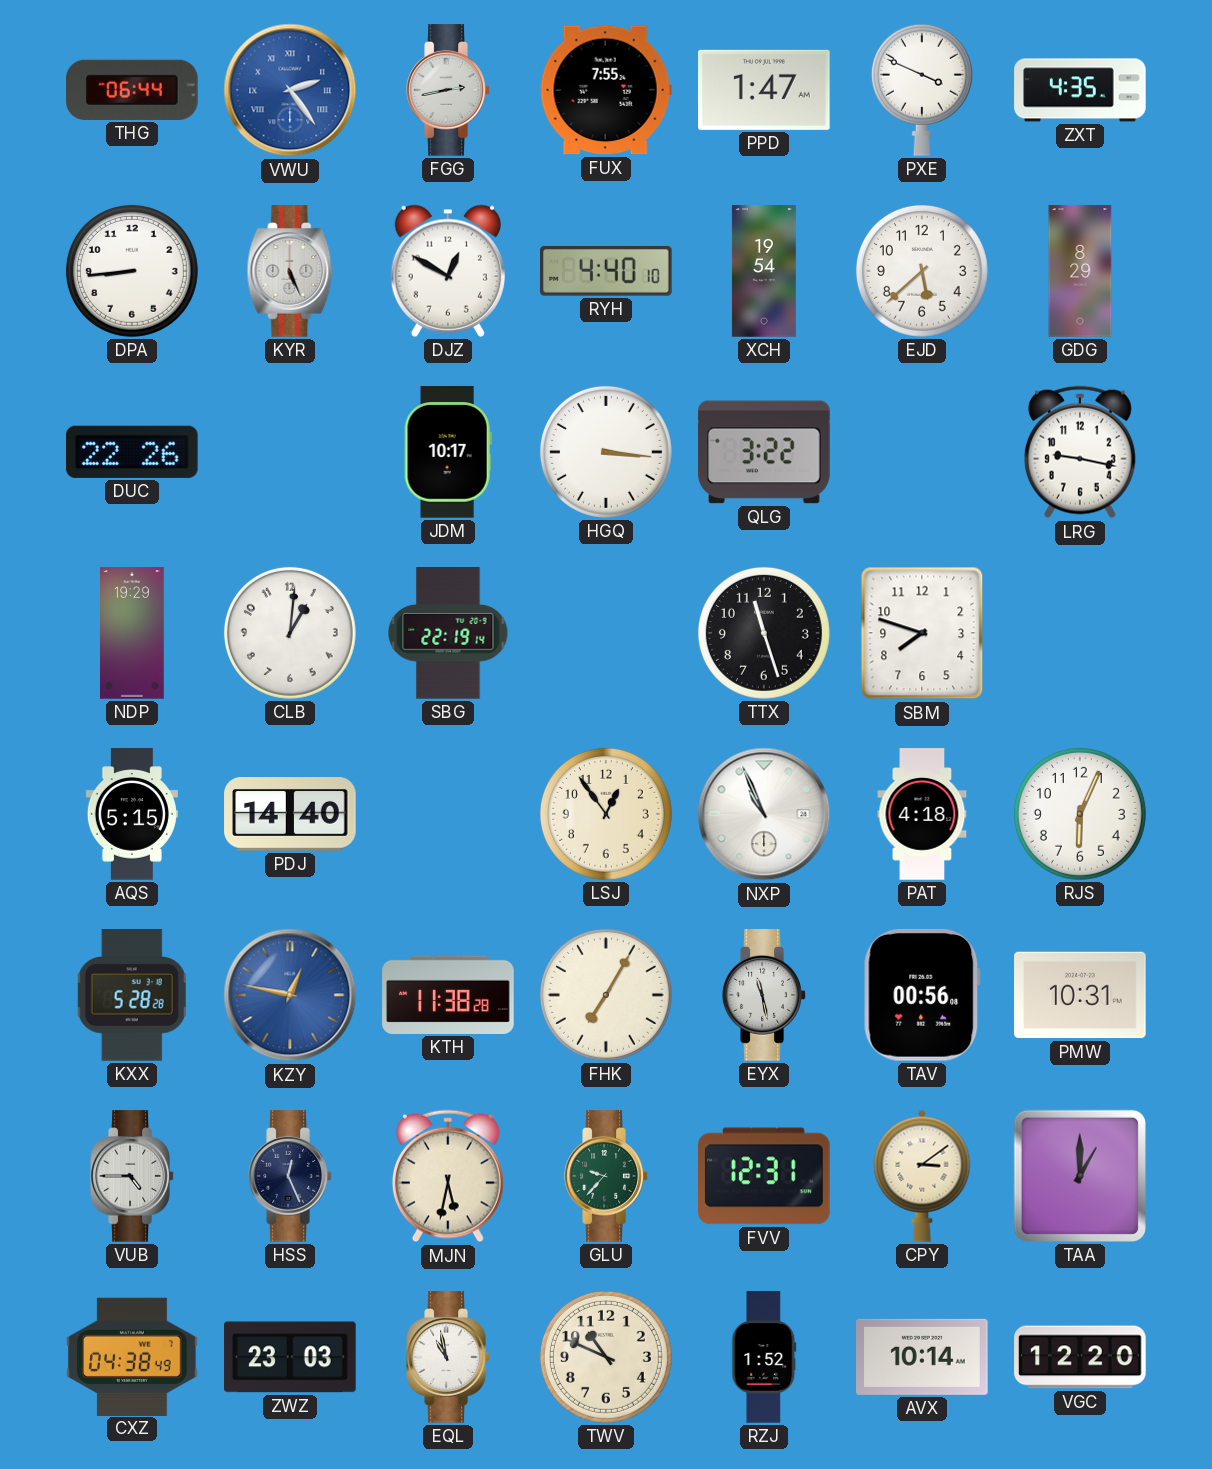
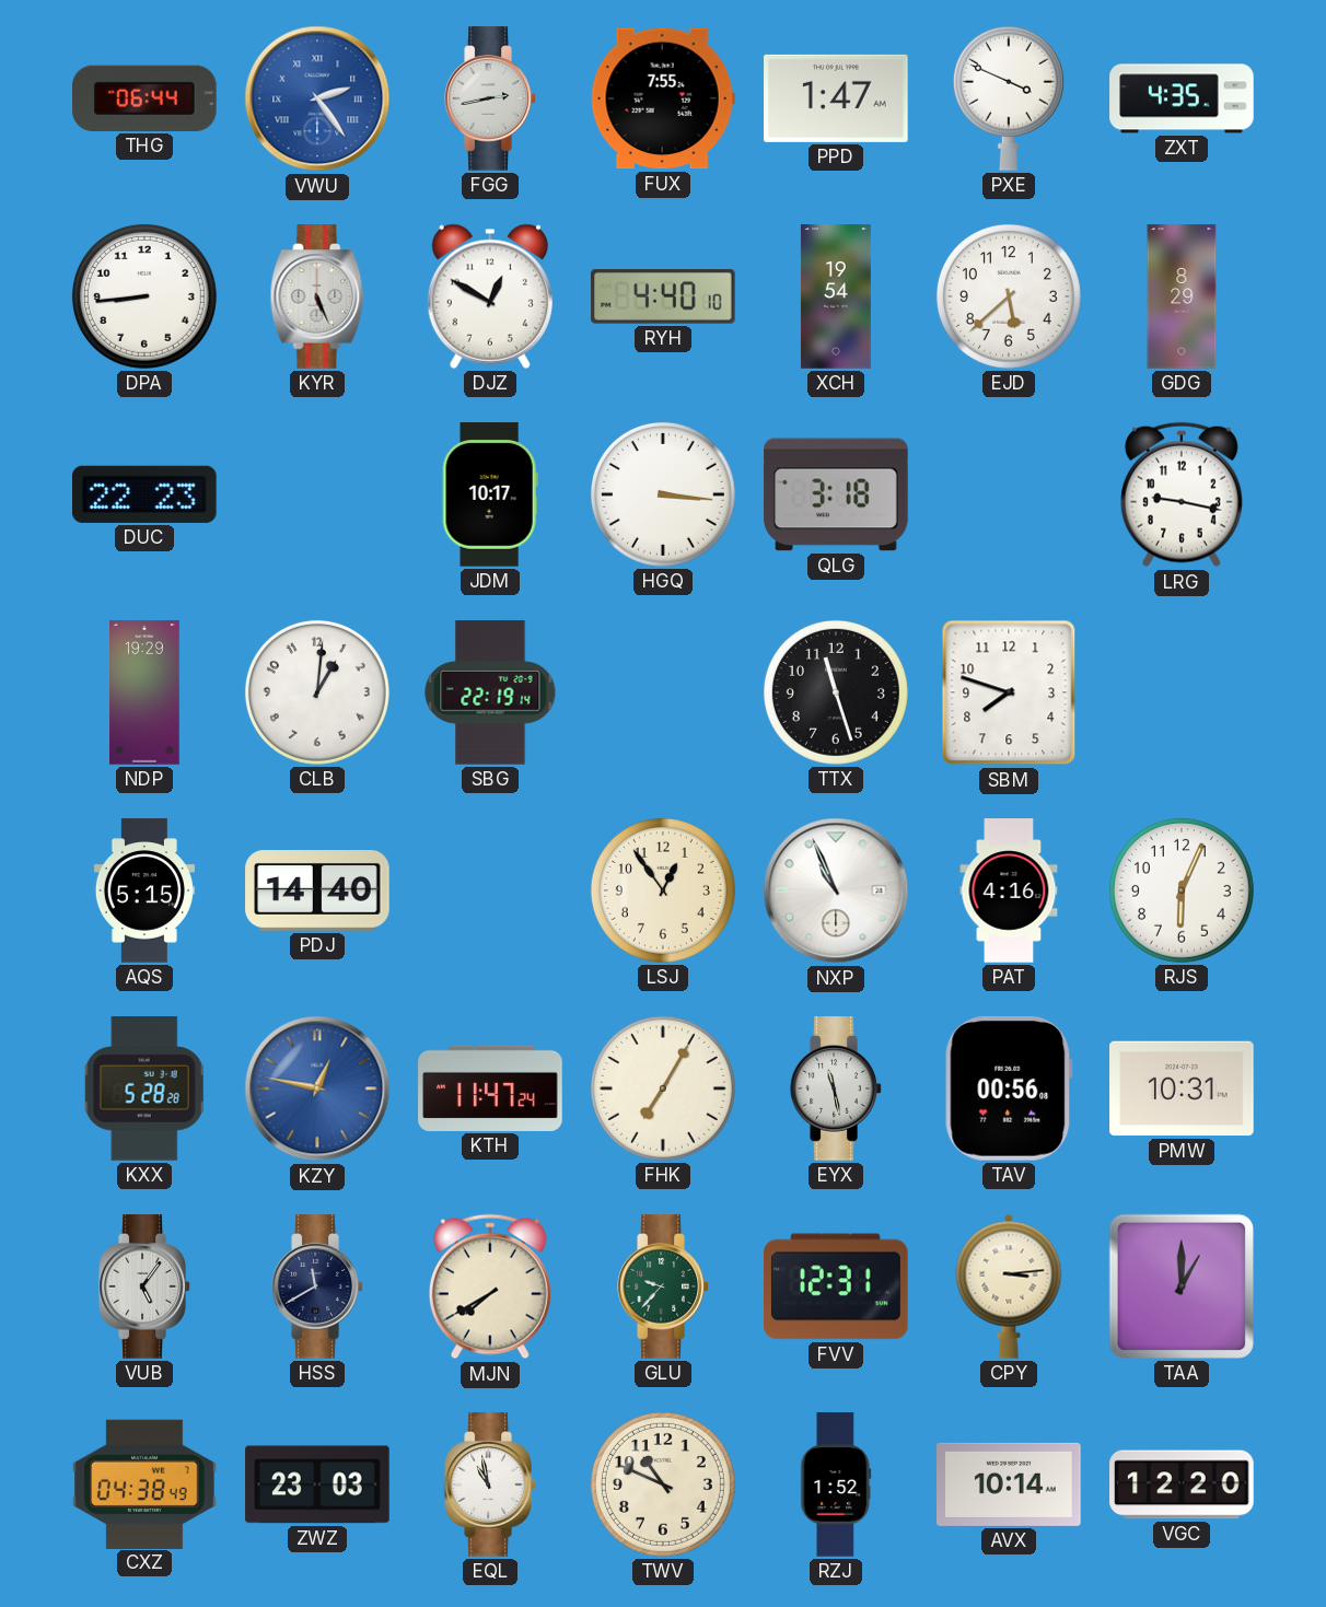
DUC: 22:26 -> 22:23 (146, 494)
QLG: 3:22 -> 3:18 (836, 494)
PAT: 4:18 -> 4:16 (1009, 890)
KTH: 11:38 -> 11:47 (490, 1088)
VUB: 4:45 -> 5:06 (144, 1286)
HSS: 12:26 -> 11:40 (317, 1286)
MJN: 5:32 -> 7:40 (490, 1286)
CPY: 3:09 -> 3:14 (1009, 1286)
